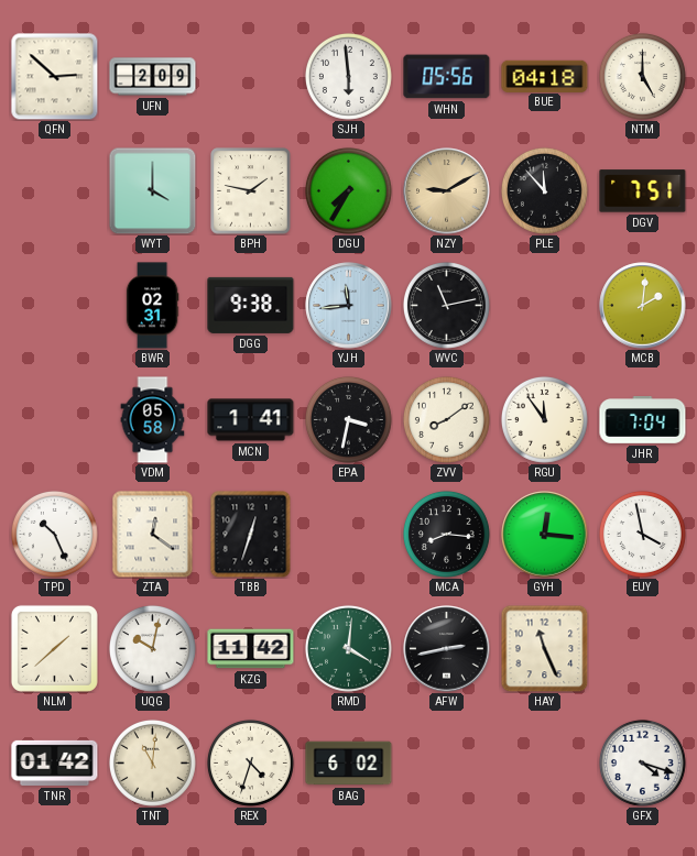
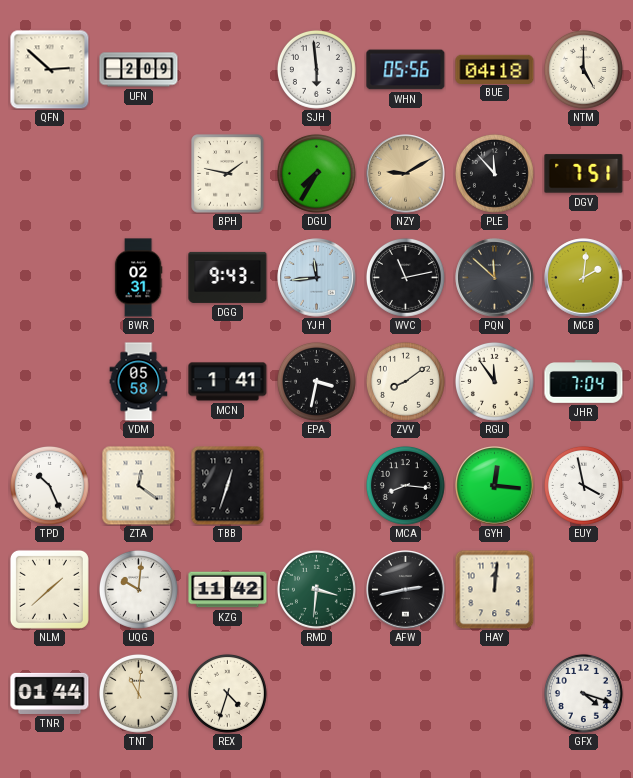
WYT: 4:00 -> none (152, 190)
DGG: 9:38 -> 9:43 (228, 277)
PQN: none -> 11:52 (495, 278)
UQG: 10:02 -> 10:01 (138, 589)
RMD: 4:01 -> 3:31 (316, 589)
HAY: 11:26 -> 12:01 (494, 589)
TNR: 01:42 -> 01:44 (50, 693)
BAG: 6:02 -> none (349, 764)
